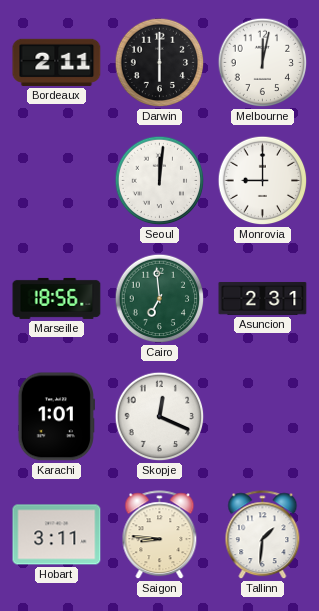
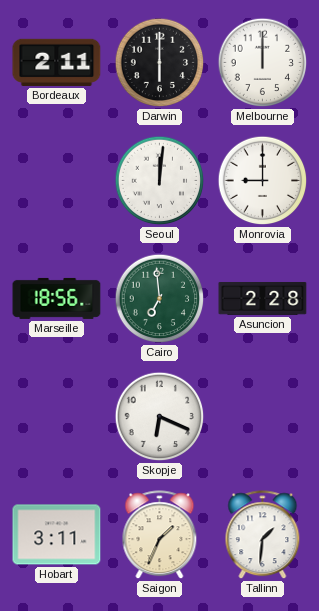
Melbourne: 12:02 -> 12:00 (263, 63)
Asuncion: 2:31 -> 2:28 (263, 298)
Karachi: 1:01 -> none (56, 417)
Skopje: 12:19 -> 6:19 (160, 417)
Saigon: 8:46 -> 1:34 (160, 535)
